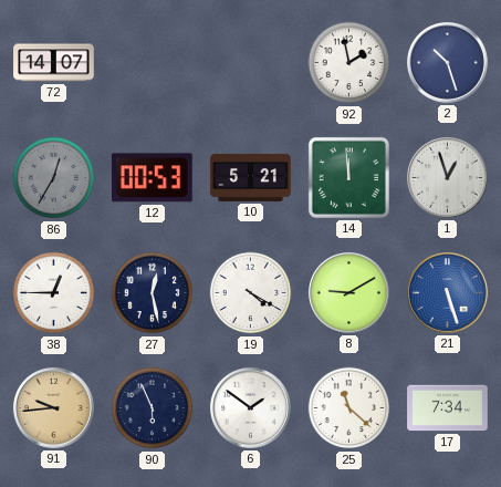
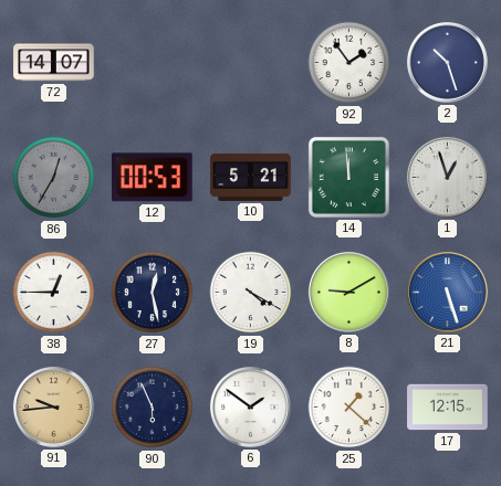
92: 1:58 -> 1:54 (349, 63)
25: 11:22 -> 1:22 (349, 408)
17: 7:34 -> 12:15 (448, 408)
